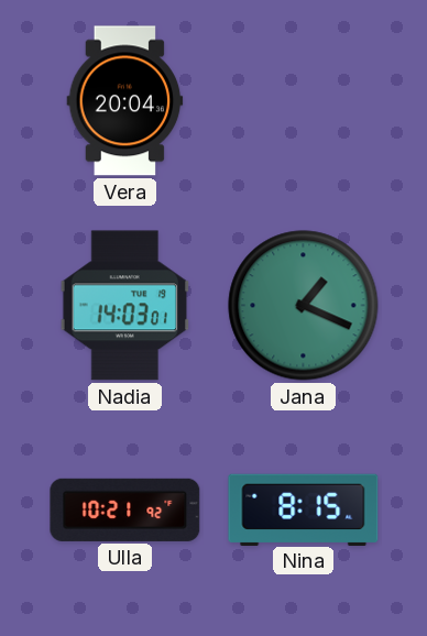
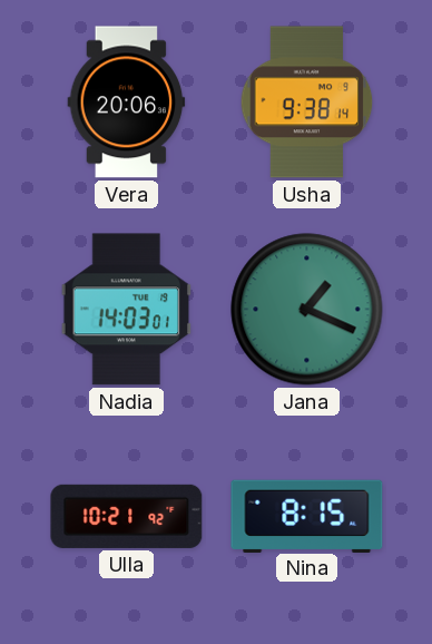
Vera: 20:04 -> 20:06 (127, 103)
Usha: none -> 9:38 (307, 103)
